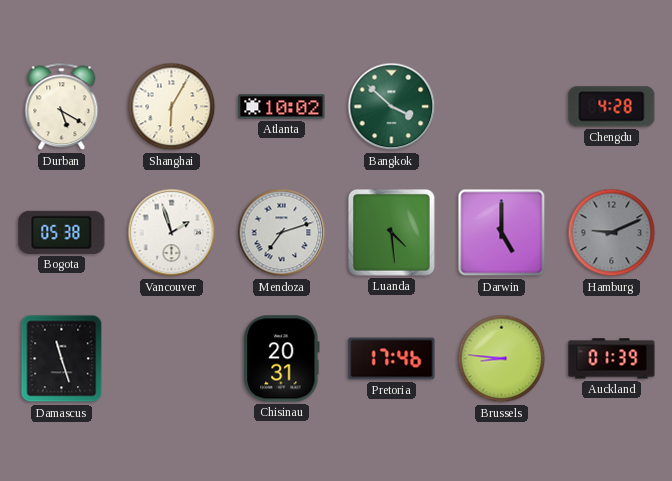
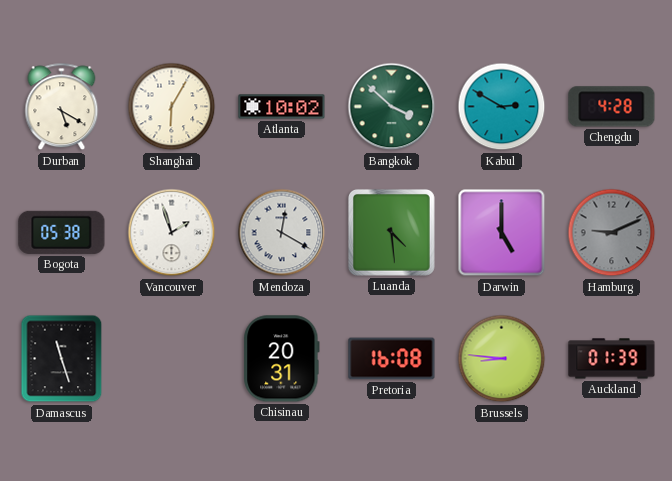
Kabul: none -> 2:50 (502, 107)
Mendoza: 7:12 -> 12:20 (282, 233)
Pretoria: 17:46 -> 16:08 (392, 359)
